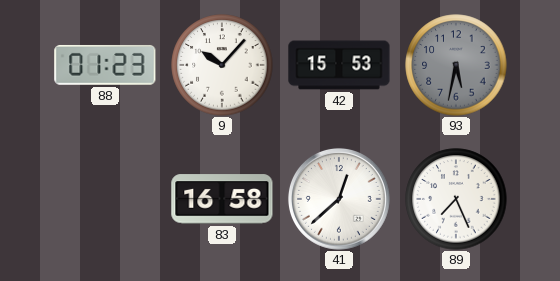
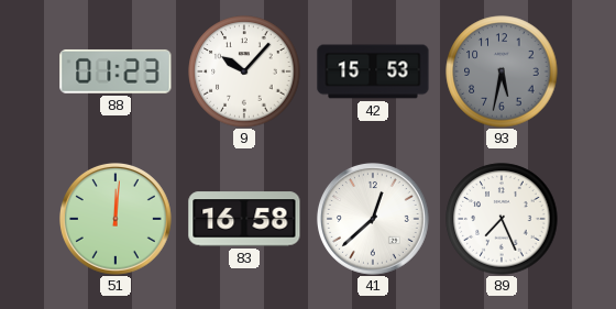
51: none -> 12:01 (116, 219)
